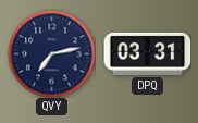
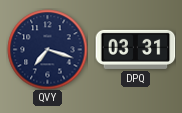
QVY: 7:13 -> 7:18 (47, 49)
